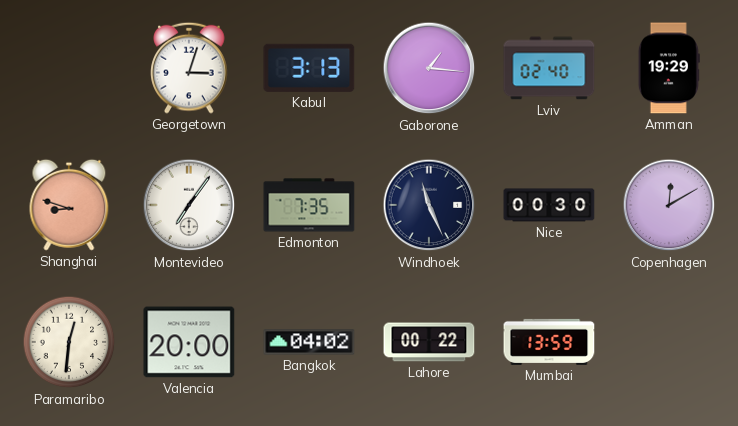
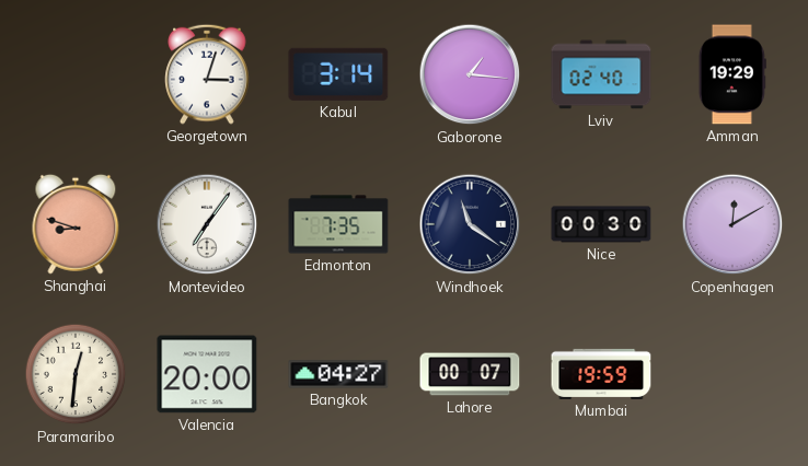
Kabul: 3:13 -> 3:14 (338, 74)
Windhoek: 11:26 -> 11:21 (470, 224)
Bangkok: 04:02 -> 04:27 (338, 374)
Lahore: 00:22 -> 00:07 (470, 374)
Mumbai: 13:59 -> 19:59 (601, 374)
